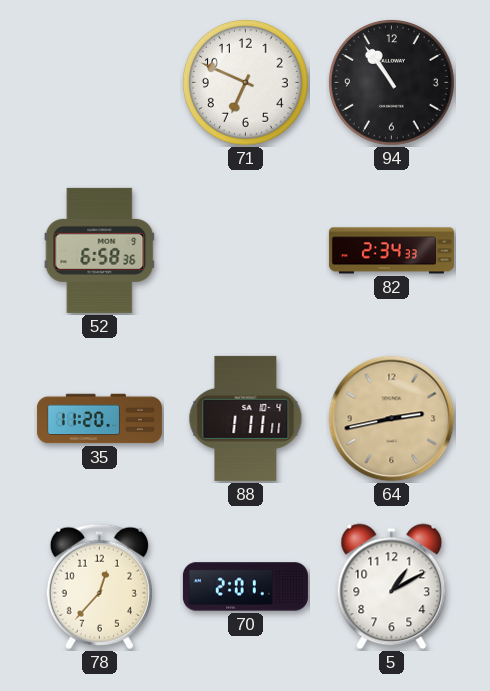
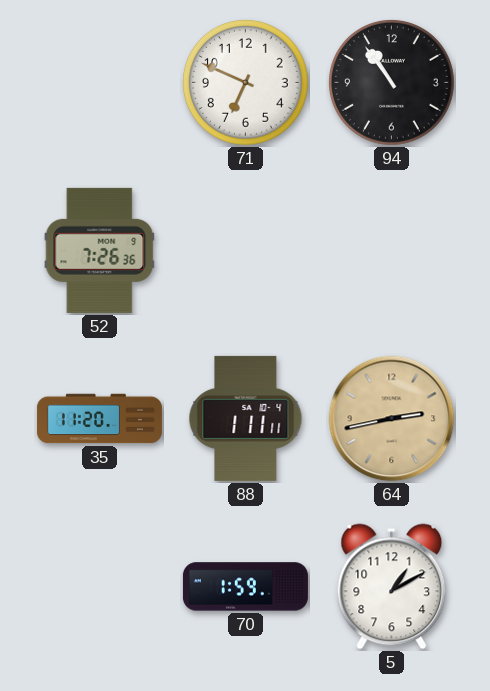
52: 6:58 -> 7:26 (100, 250)
82: 2:34 -> none (391, 251)
78: 12:37 -> none (99, 587)
70: 2:01 -> 1:59 (245, 587)
